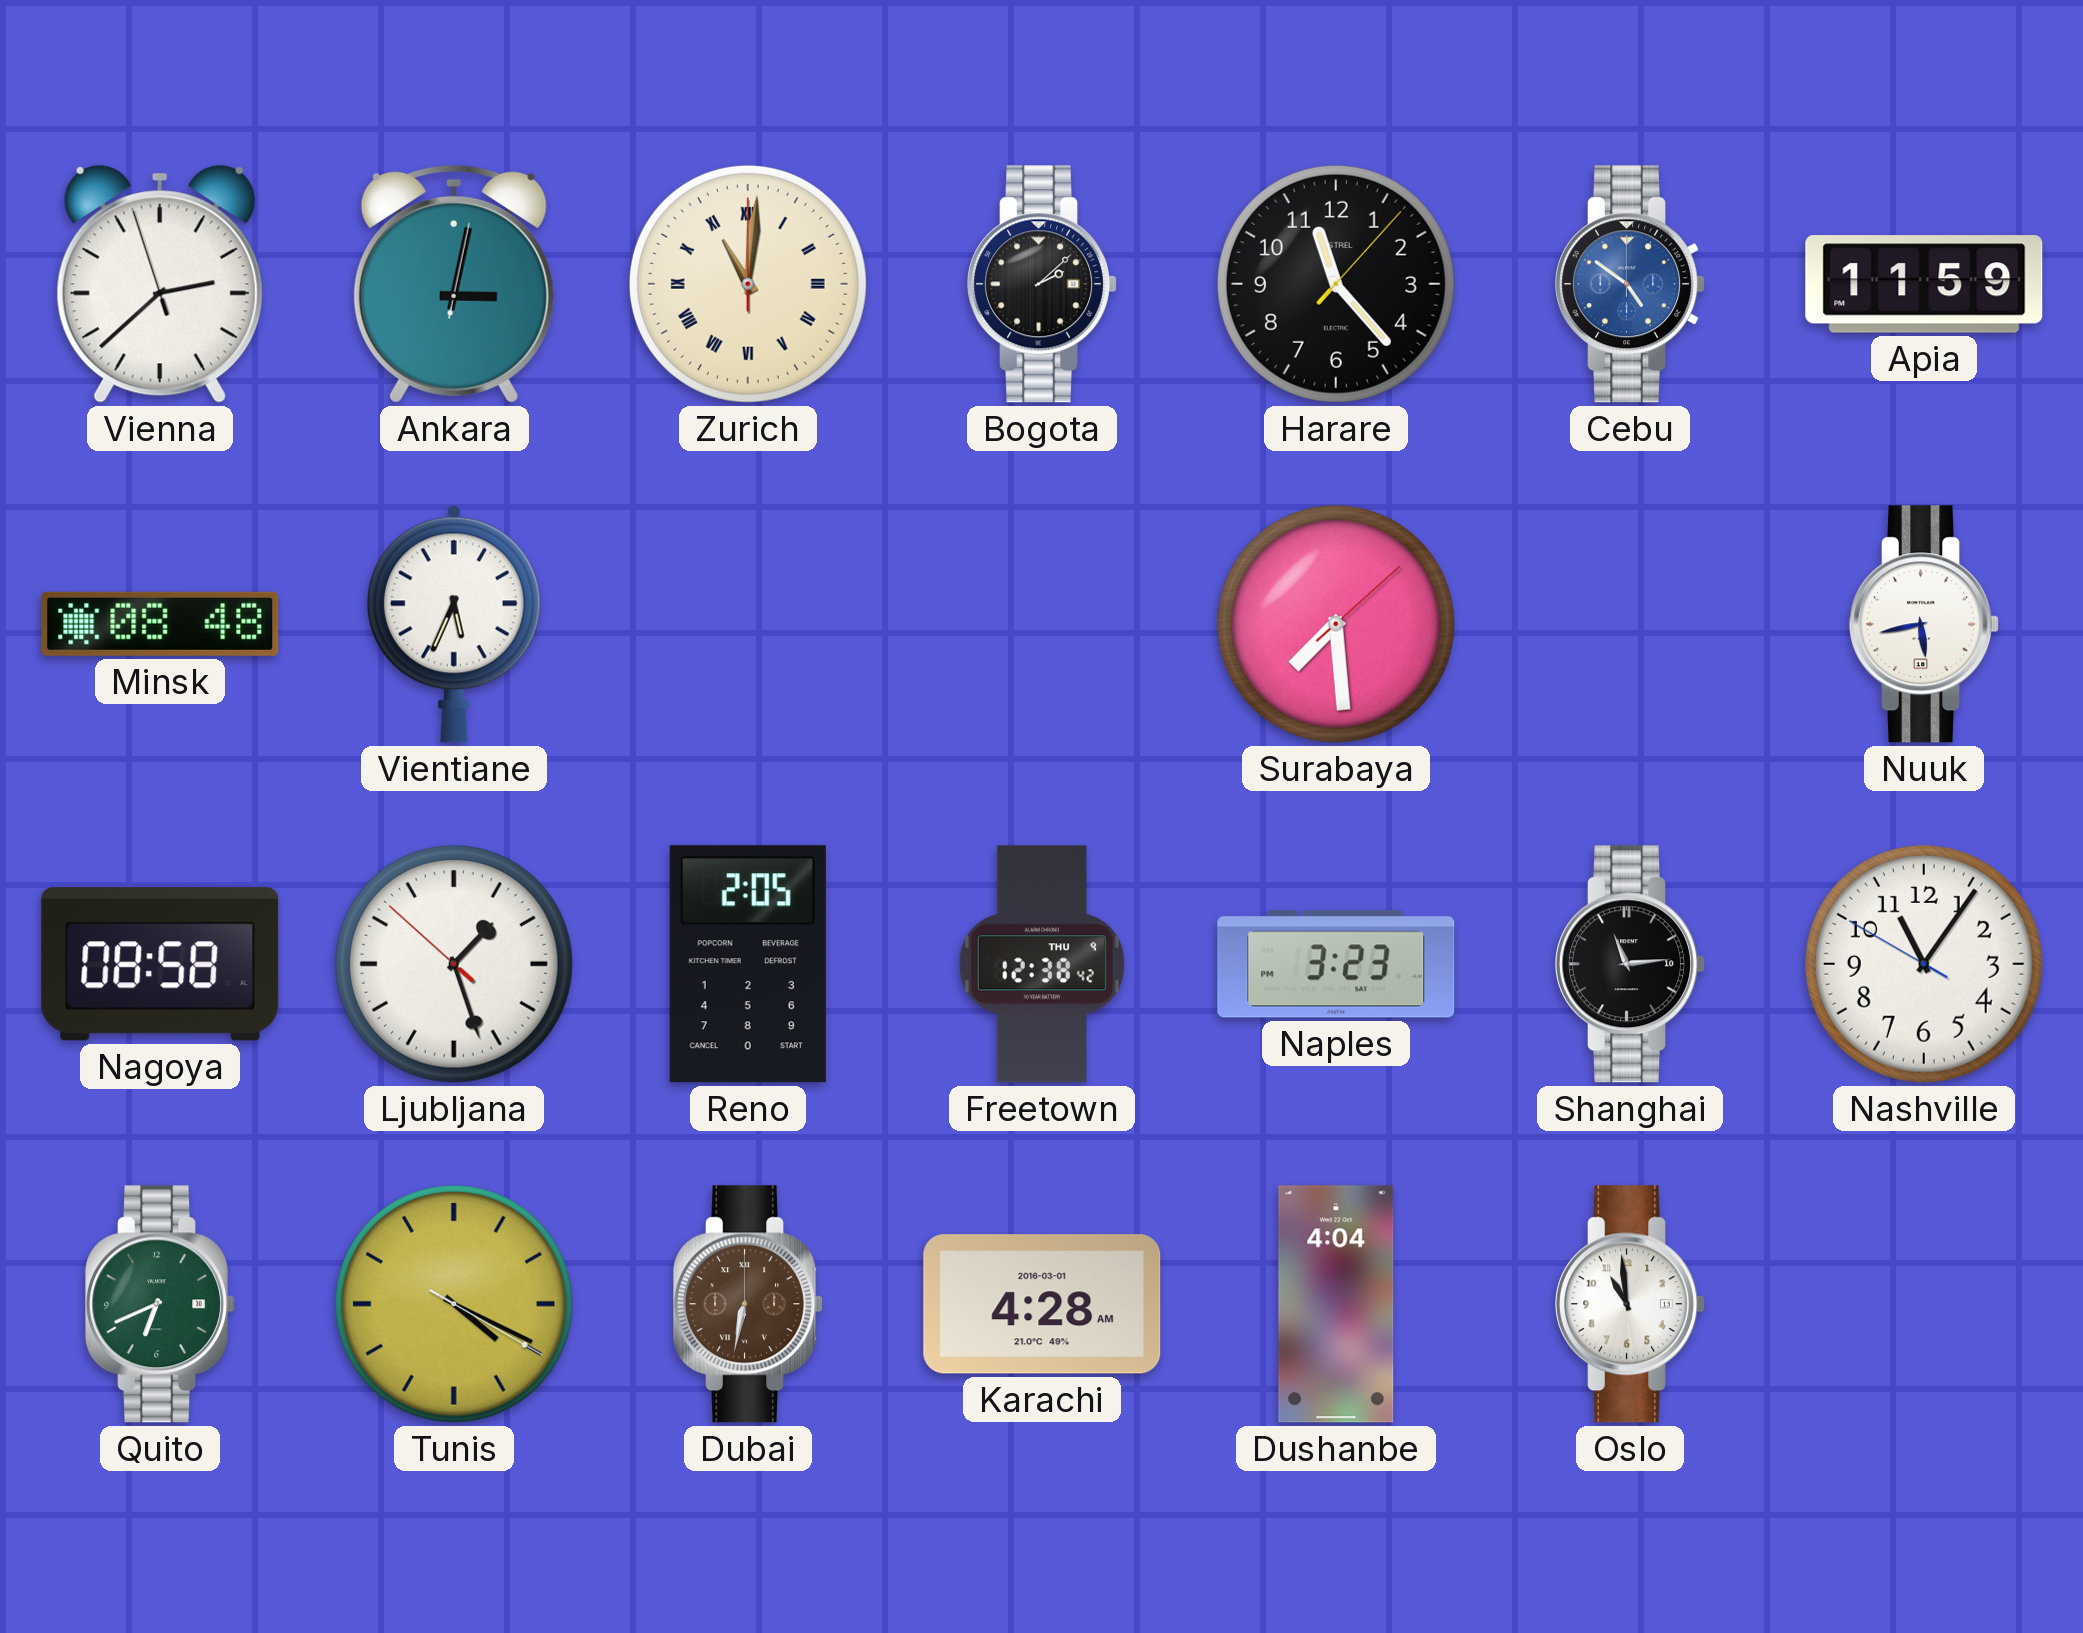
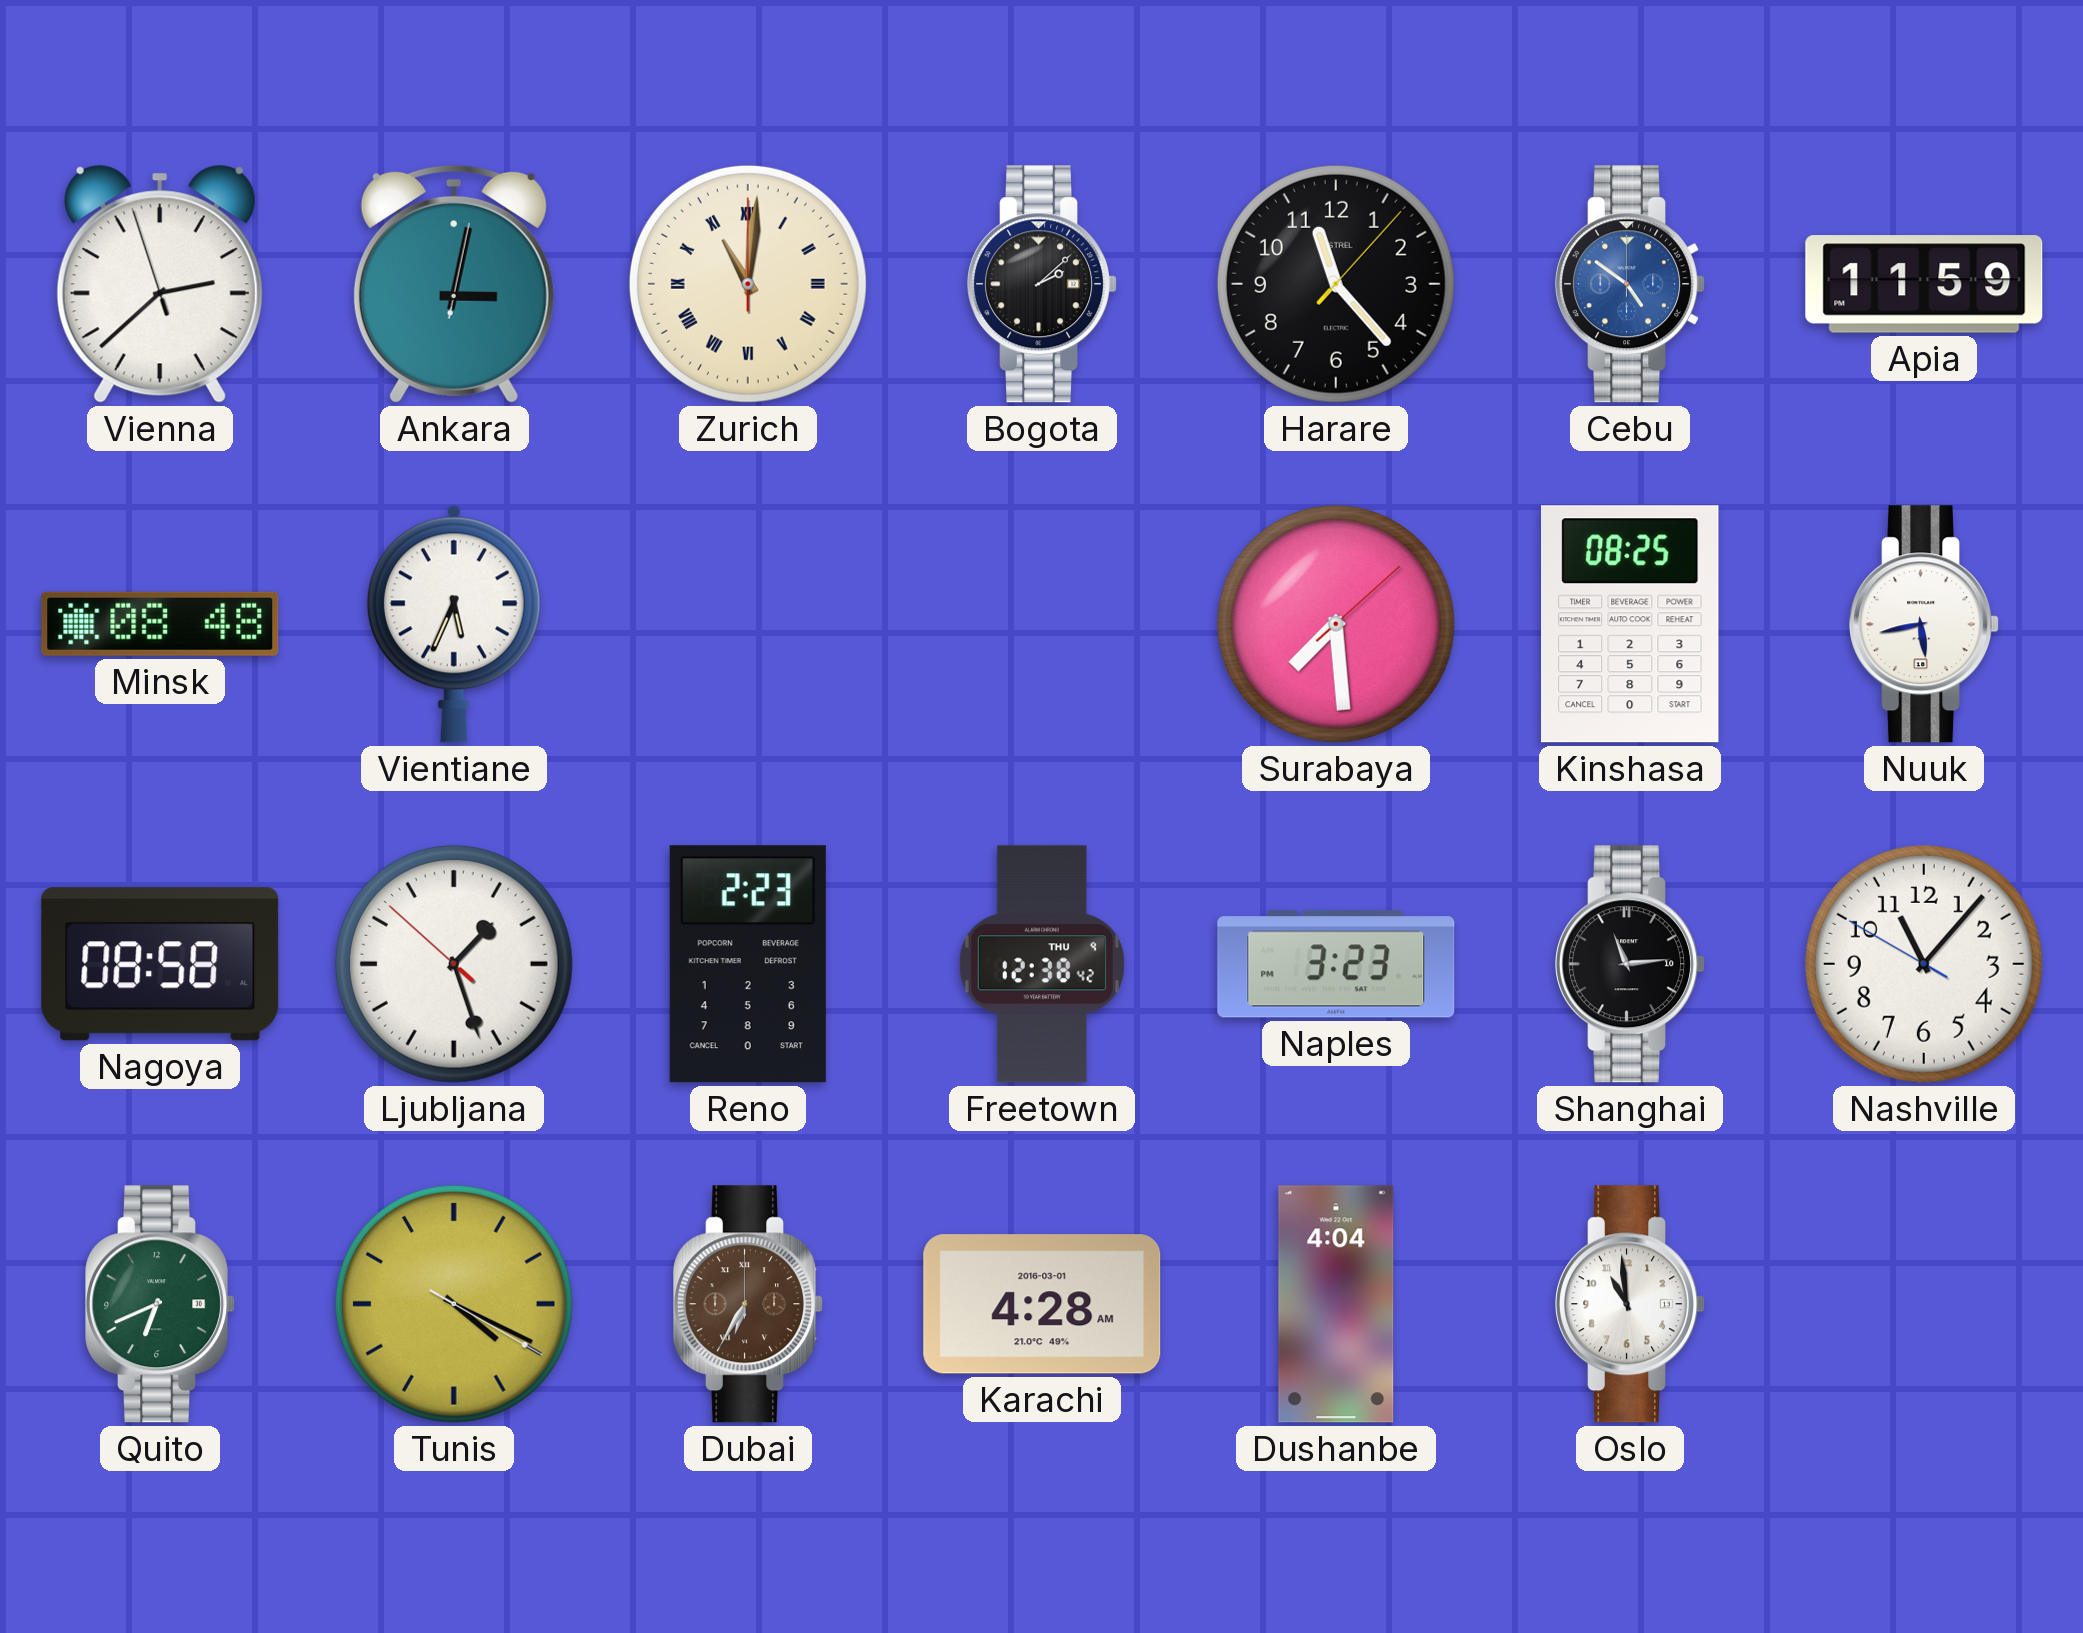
Kinshasa: none -> 08:25 (1631, 624)
Reno: 2:05 -> 2:23 (748, 964)
Nashville: 11:05 -> 11:06 (1924, 964)
Dubai: 6:32 -> 6:35 (748, 1304)
